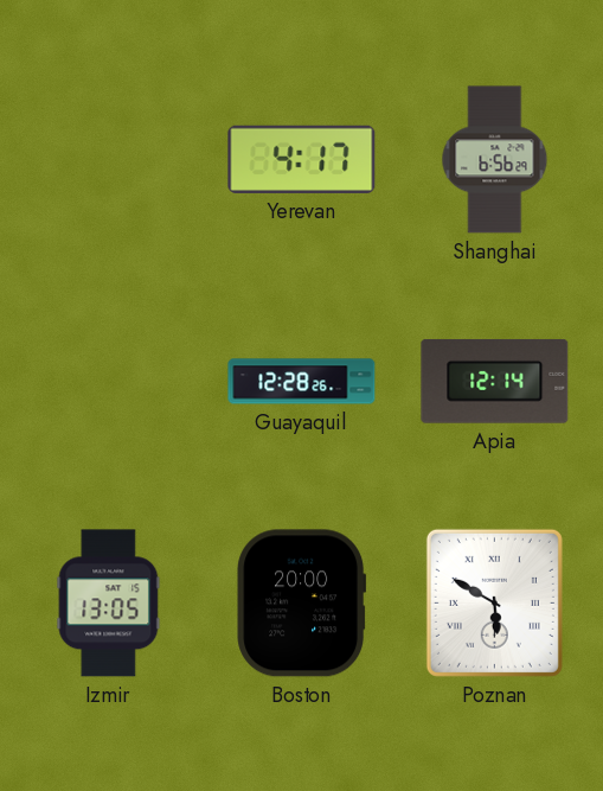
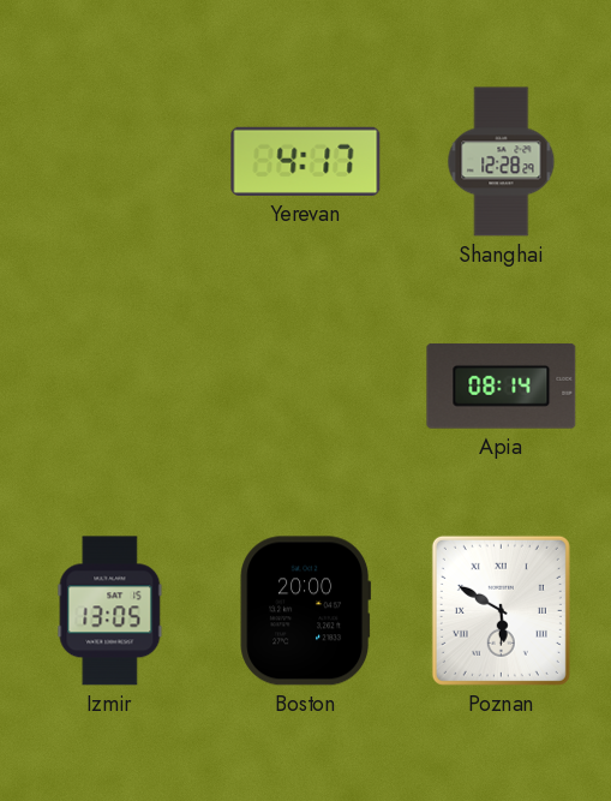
Shanghai: 6:56 -> 12:28 (502, 162)
Guayaquil: 12:28 -> none (302, 382)
Apia: 12:14 -> 08:14 (502, 387)
